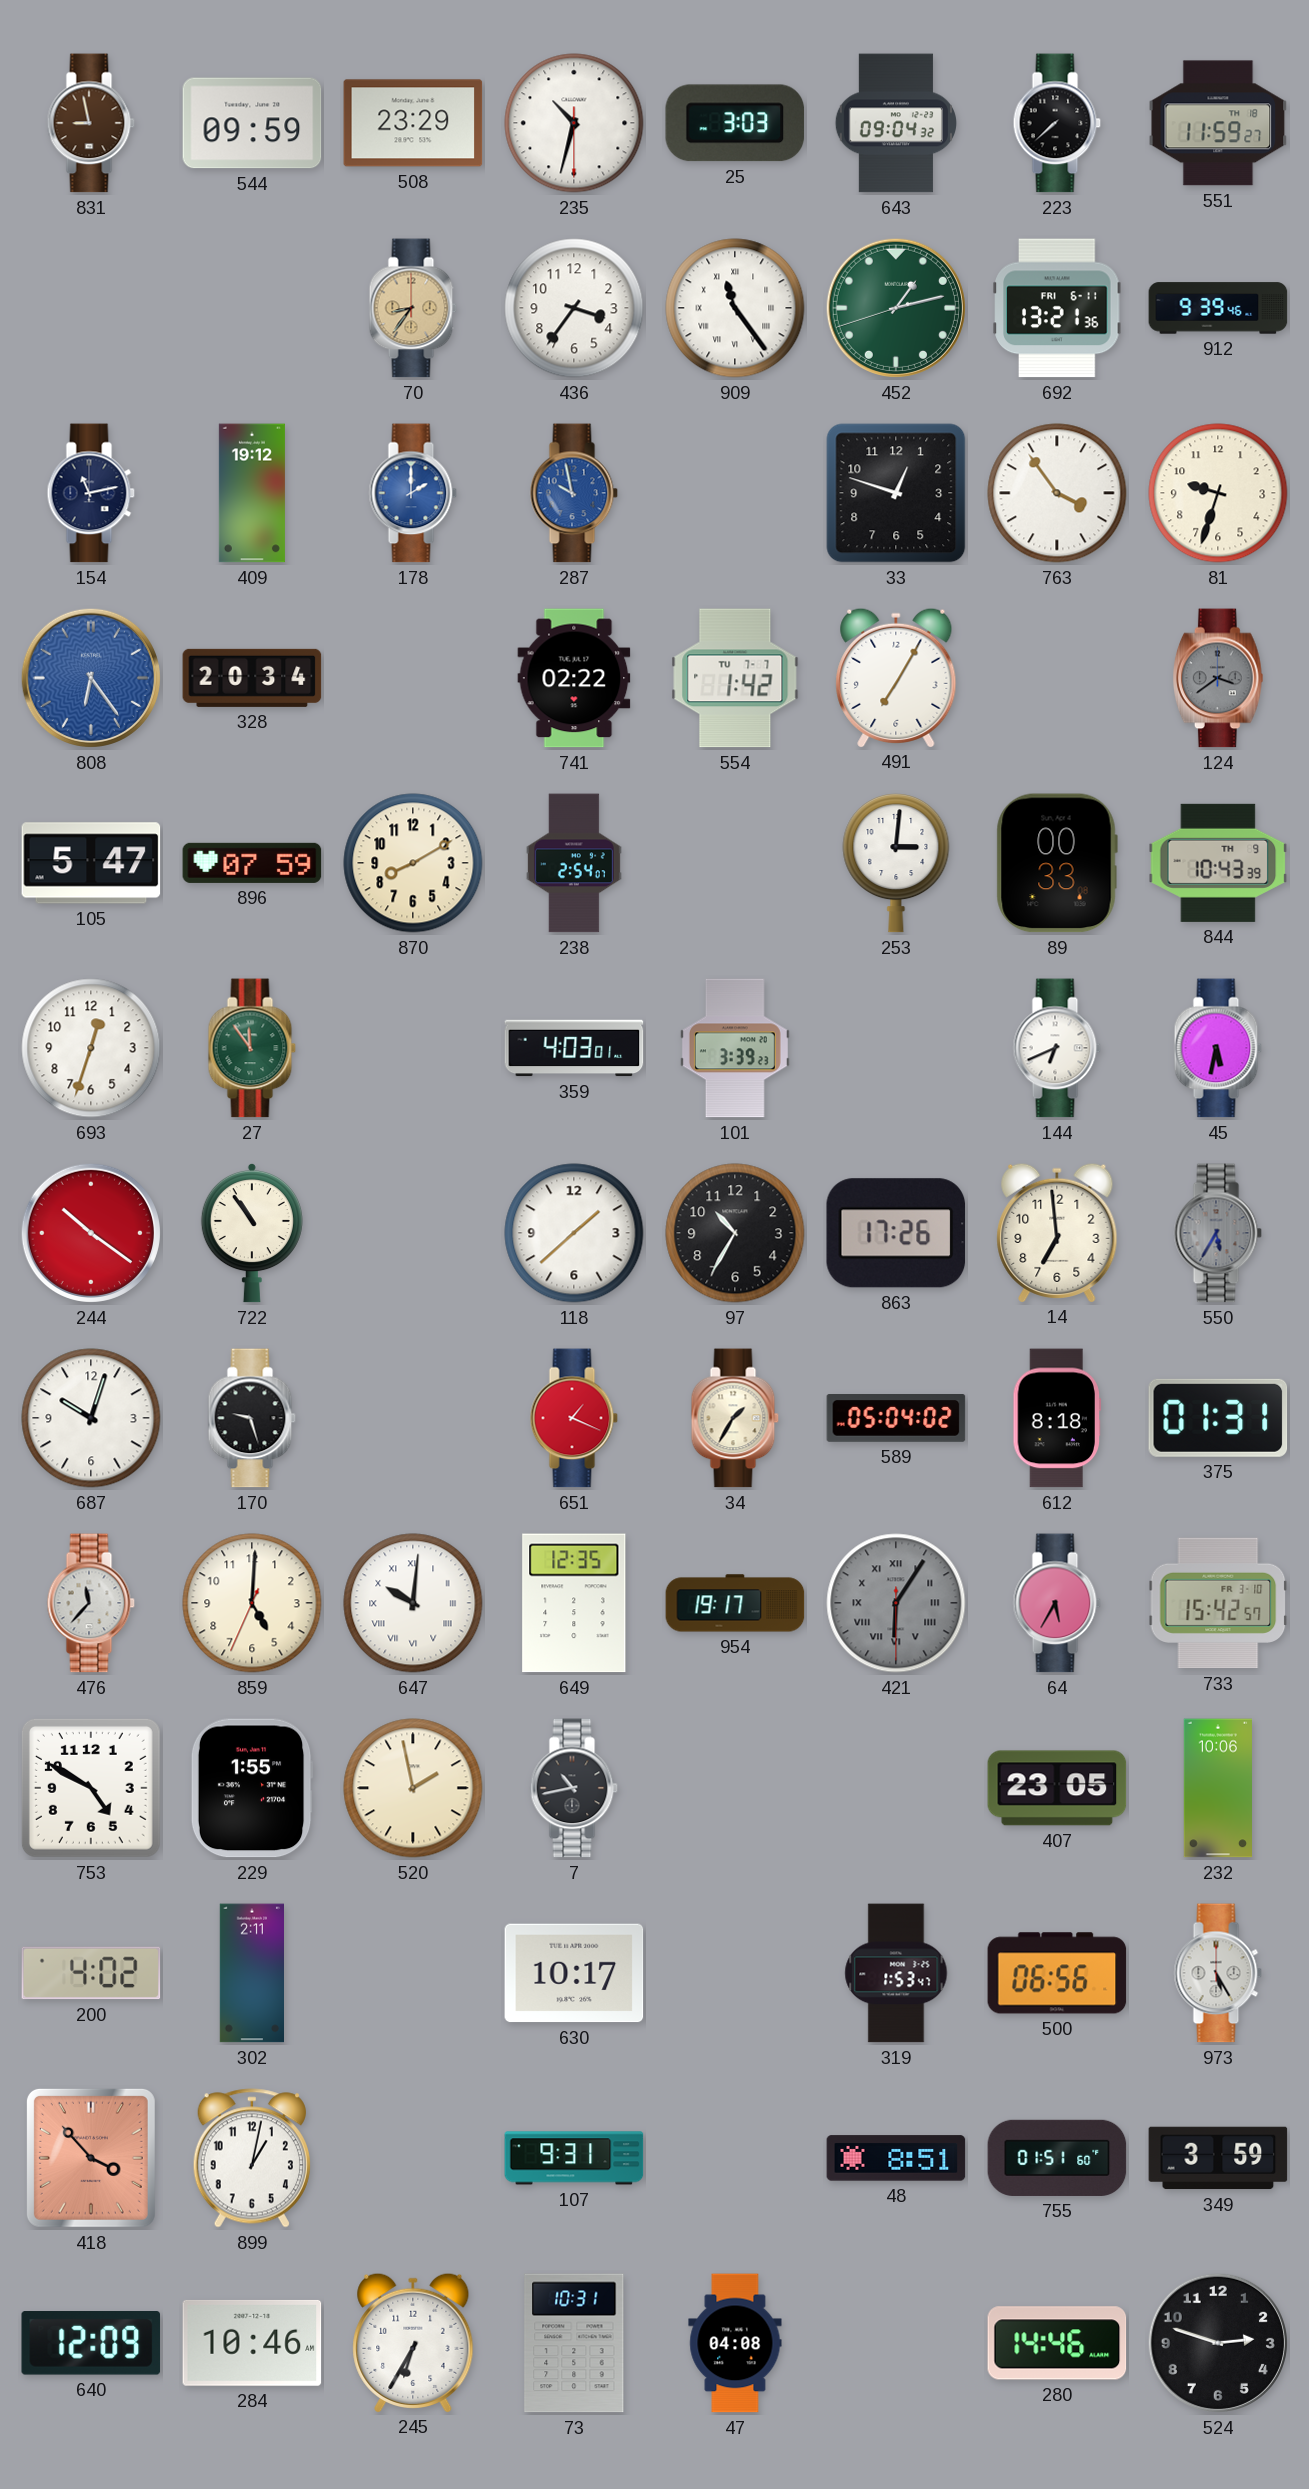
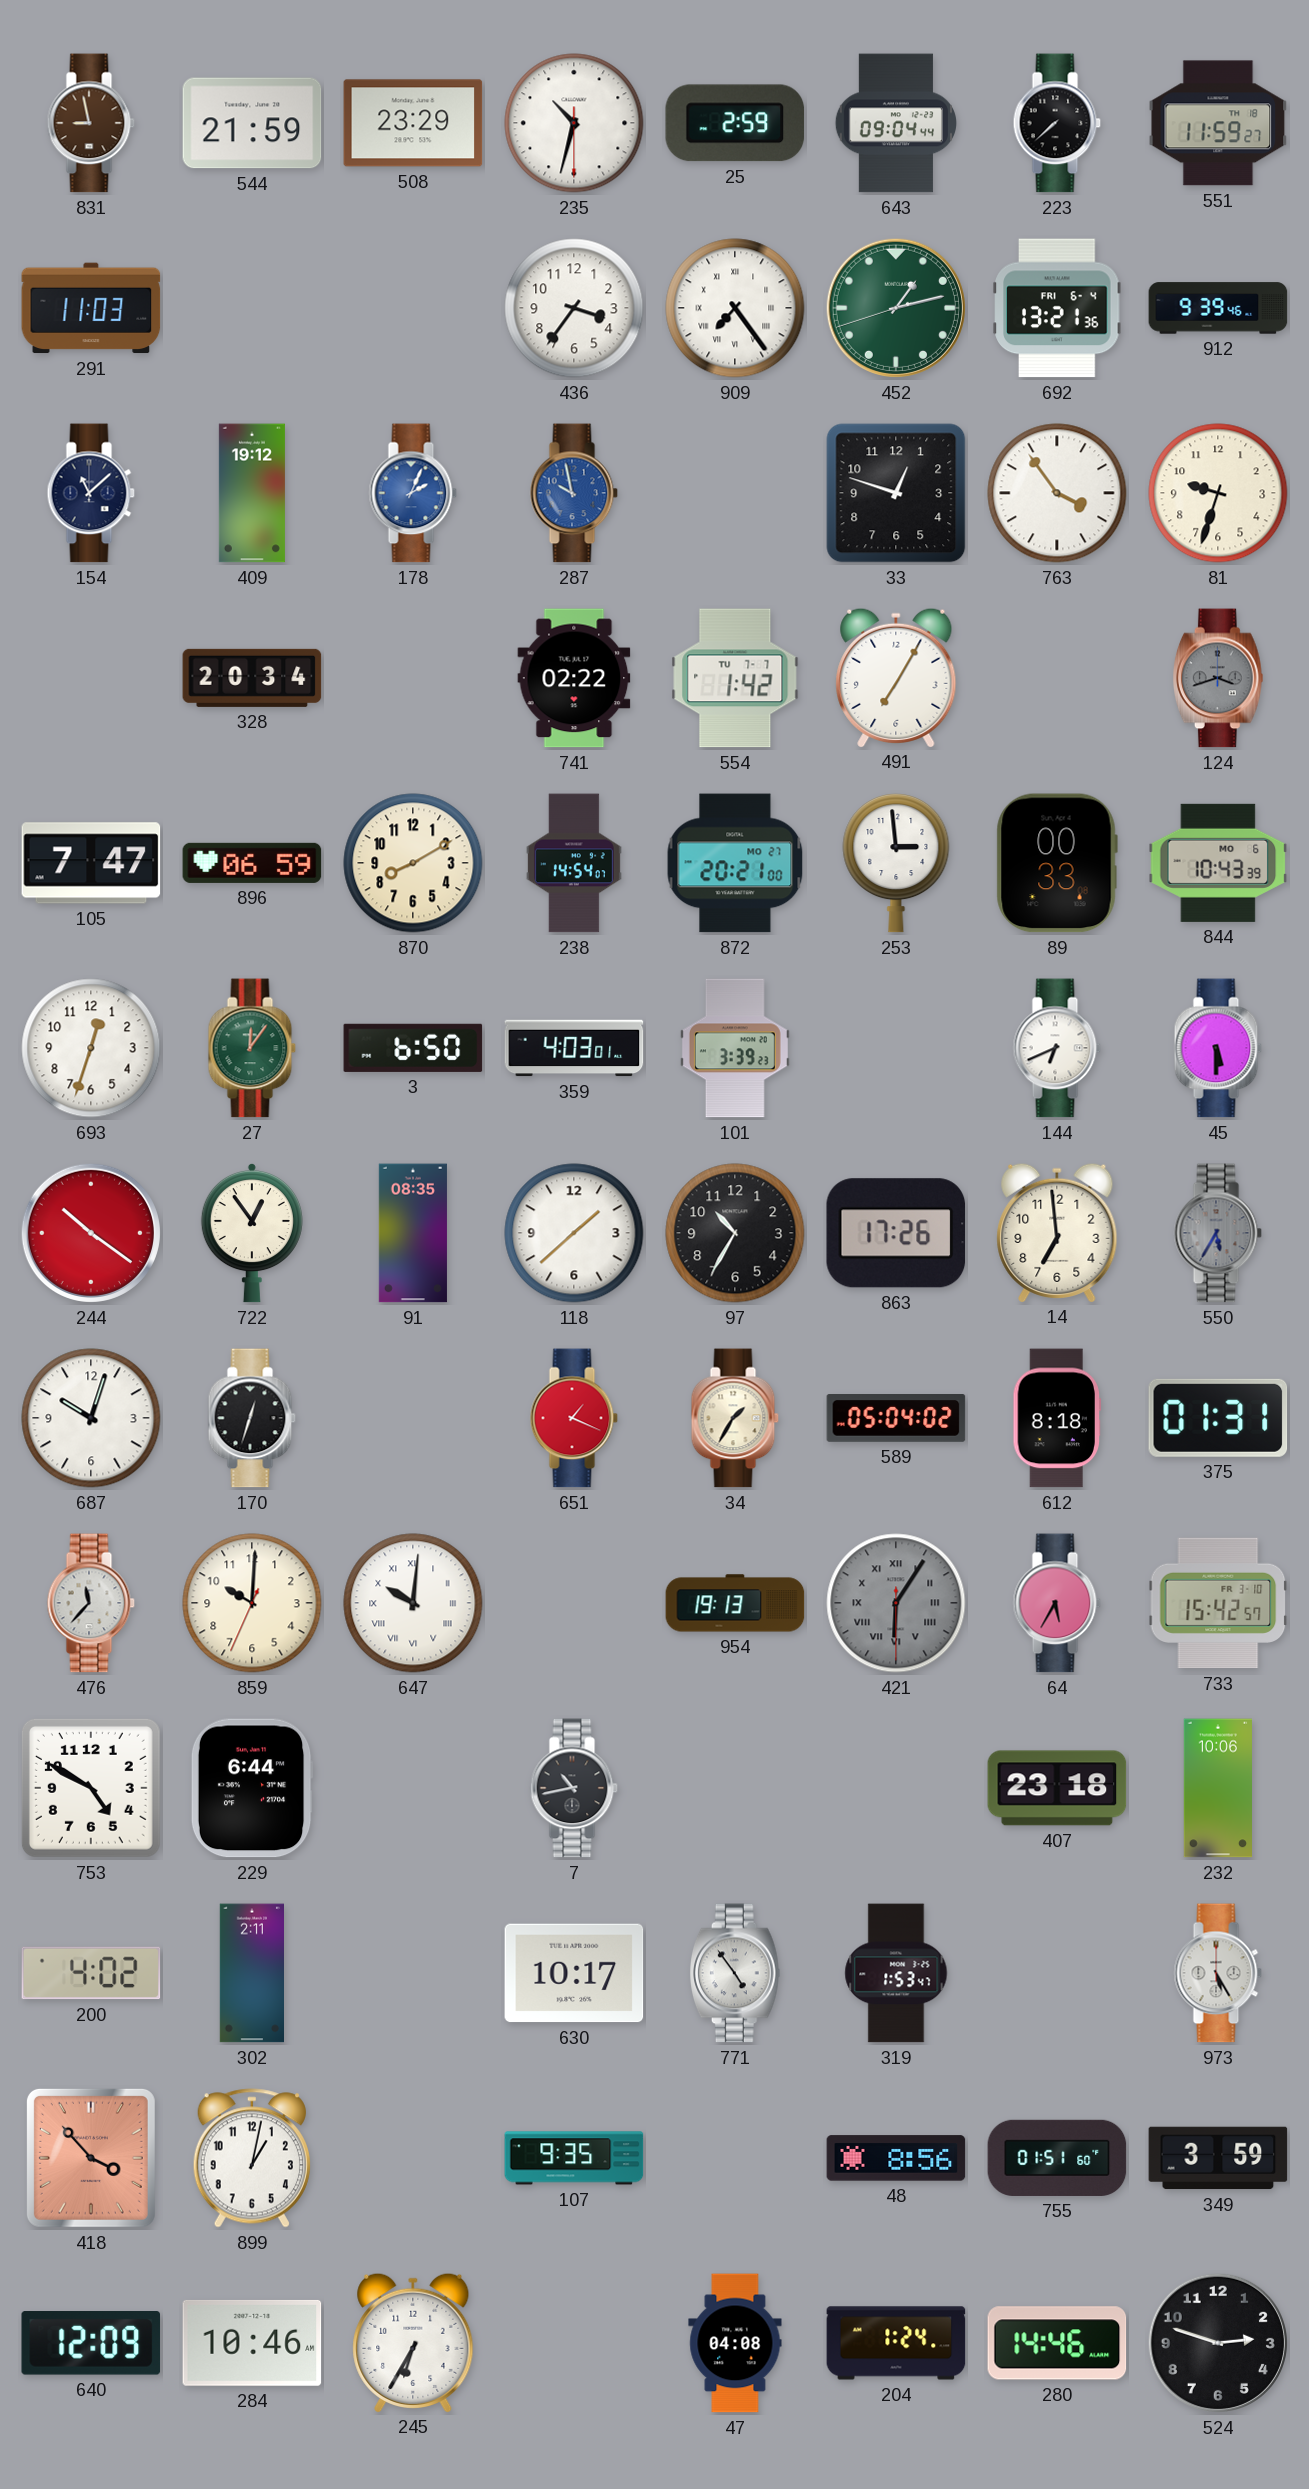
544: 09:59 -> 21:59 (252, 123)
25: 3:03 -> 2:59 (735, 123)
643: 09:04:32 -> 09:04:44 (895, 123)
291: none -> 11:03 (91, 308)
70: 8:36 -> none (413, 308)
909: 11:24 -> 7:24 (735, 308)
692 date: FRI 6-11 -> FRI 6-4 (1057, 308)
154: 11:13 -> 11:08 (91, 493)
178: 2:00 -> 2:04 (413, 493)
808: 6:24 -> none (91, 678)
124: 3:39 -> 3:42 (1218, 678)
105: 5:47 -> 7:47 (91, 863)
896: 07:59 -> 06:59 (252, 863)
238: 2:54 -> 14:54 (574, 863)
872: none -> 20:21 (735, 863)
253: 3:01 -> 2:59 (896, 863)
844 date: TH 9 -> MO 6 (1218, 863)
27: 11:54 -> 12:06 (252, 1048)
3: none -> 6:50 (413, 1048)
45: 5:32 -> 5:30 (1218, 1048)
722: 10:54 -> 12:54 (252, 1233)
91: none -> 08:35 (413, 1233)
170: 9:27 -> 12:33 (252, 1418)
859: 5:00 -> 10:00 (252, 1603)
649: 12:35 -> none (574, 1603)
954: 19:17 -> 19:13 (735, 1603)
229: 1:55 -> 6:44 (252, 1788)
520: 1:58 -> none (413, 1788)
407: 23:05 -> 23:18 (1057, 1788)
771: none -> 4:54 (735, 1973)
500: 06:56 -> none (1057, 1973)
107: 9:31 -> 9:35 (574, 2158)
48: 8:51 -> 8:56 (896, 2158)
73: 10:31 -> none (574, 2343)
204: none -> 1:24 (896, 2343)
